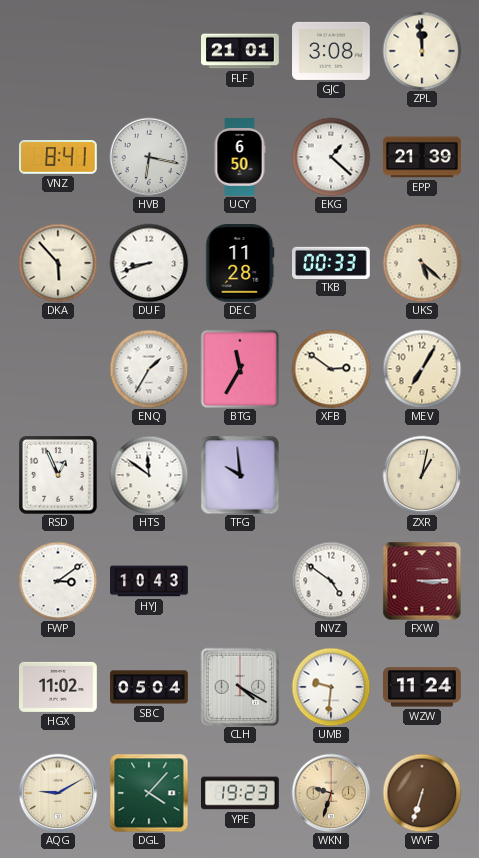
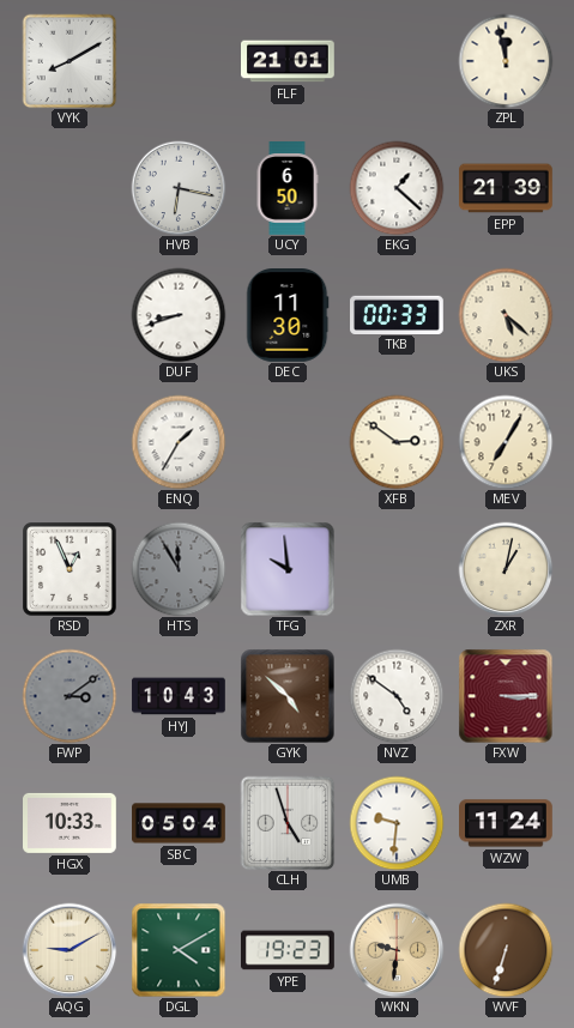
VYK: none -> 8:10 (70, 61)
GJC: 3:08 -> none (331, 51)
ZPL: 11:59 -> 11:58 (506, 61)
VNZ: 8:41 -> none (59, 158)
DKA: 5:53 -> none (58, 263)
DEC: 11:28 -> 11:30 (288, 316)
BTG: 11:35 -> none (240, 369)
HTS: 11:51 -> 11:55 (179, 569)
HTS dial: white -> grey (179, 569)
FWP dial: white -> grey (70, 696)
GYK: none -> 4:52 (288, 696)
HGX: 11:02 -> 10:33 (71, 823)
CLH: 4:20 -> 4:57 (288, 823)
DGL: 4:07 -> 4:10 (179, 950)
WKN: 9:33 -> 9:31 (397, 950)
